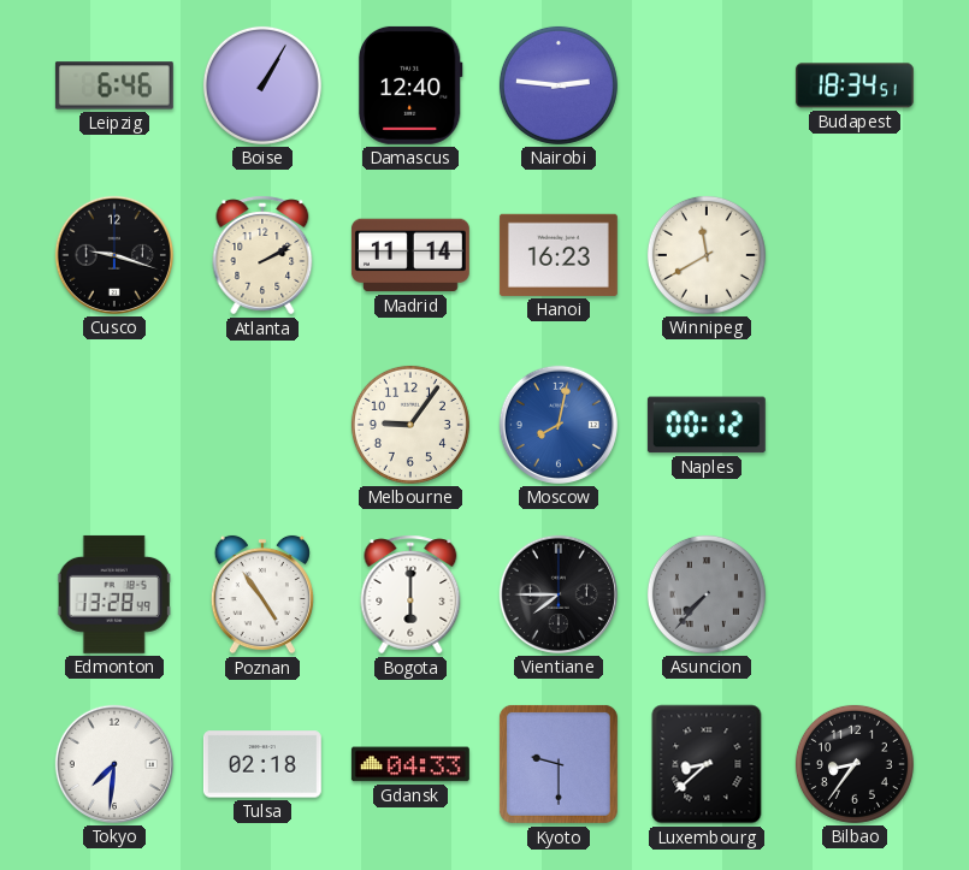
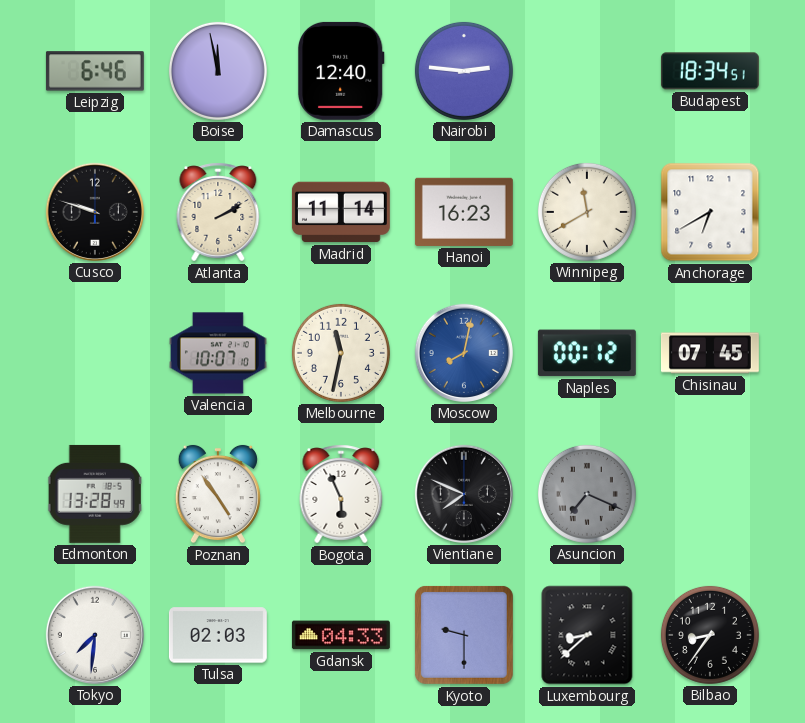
Boise: 1:05 -> 11:58 (218, 71)
Cusco: 9:18 -> 9:48 (95, 212)
Anchorage: none -> 6:40 (710, 212)
Valencia: none -> 10:07 (218, 353)
Melbourne: 9:06 -> 11:32 (341, 353)
Chisinau: none -> 07:45 (710, 353)
Bogota: 6:00 -> 5:56 (341, 494)
Vientiane: 7:45 -> 7:49 (464, 494)
Asuncion: 7:37 -> 7:19 (587, 494)
Tulsa: 02:18 -> 02:03 (218, 635)
